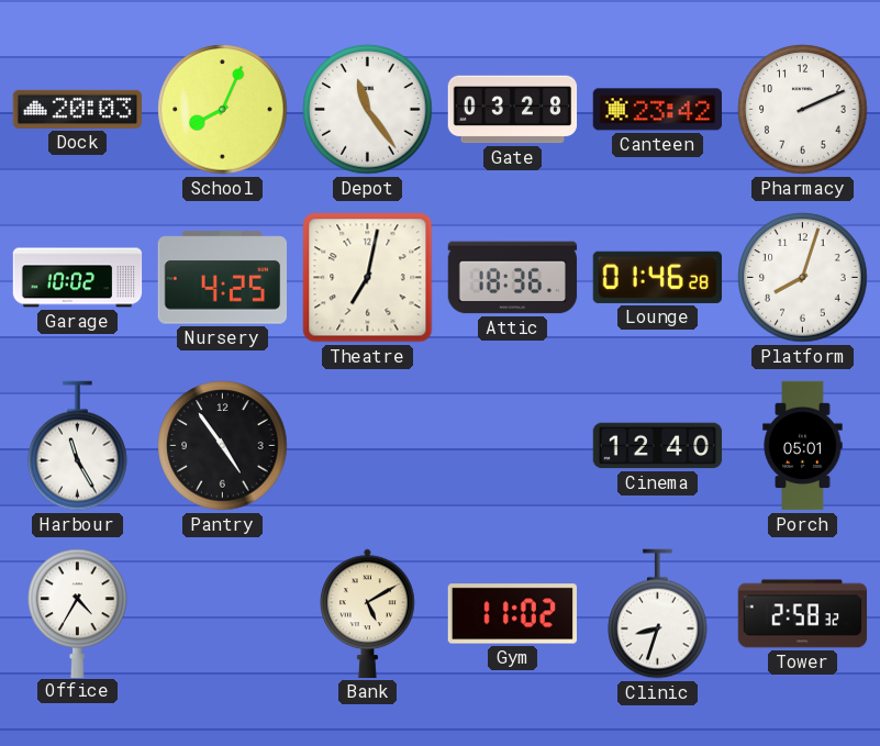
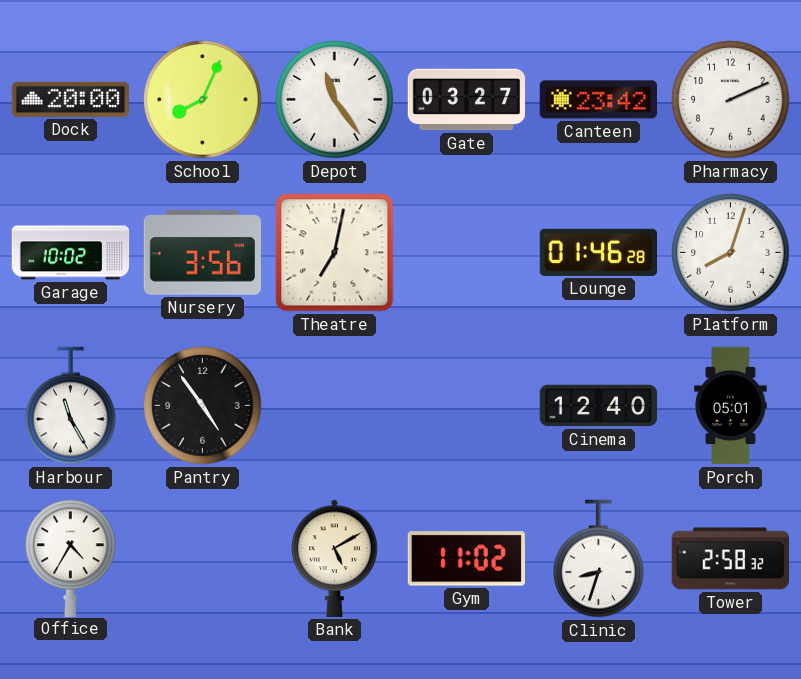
Dock: 20:03 -> 20:00 (70, 99)
Gate: 03:28 -> 03:27 (467, 100)
Nursery: 4:25 -> 3:56 (202, 253)
Attic: 18:36 -> none (513, 278)
